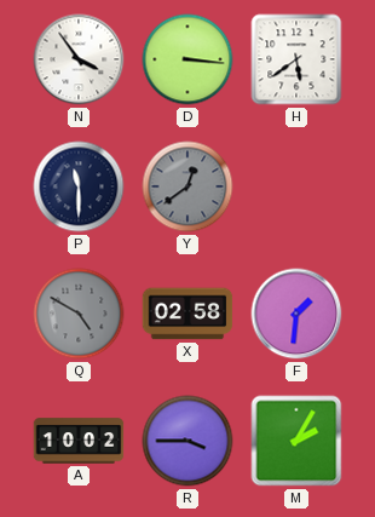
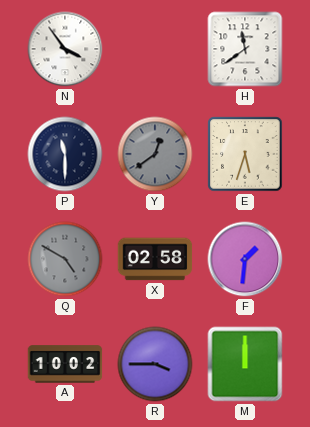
D: 3:16 -> none (187, 59)
H: 5:39 -> 11:39 (245, 49)
E: none -> 5:33 (245, 154)
M: 2:05 -> 12:00 (245, 364)
